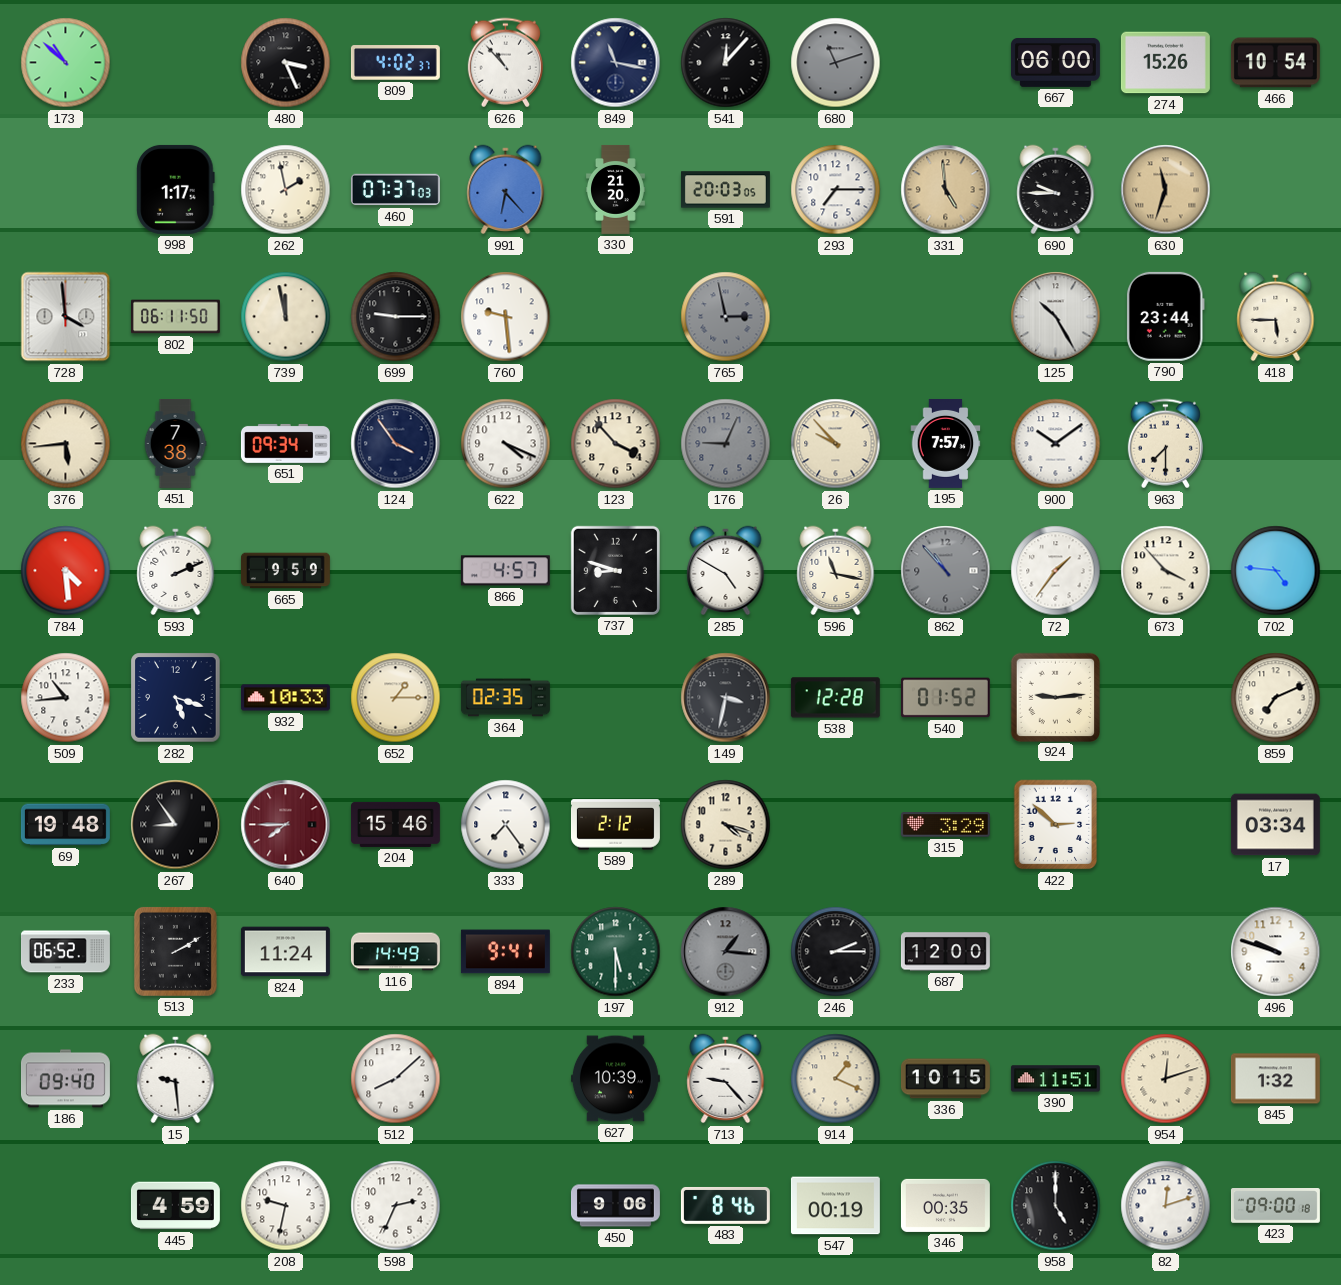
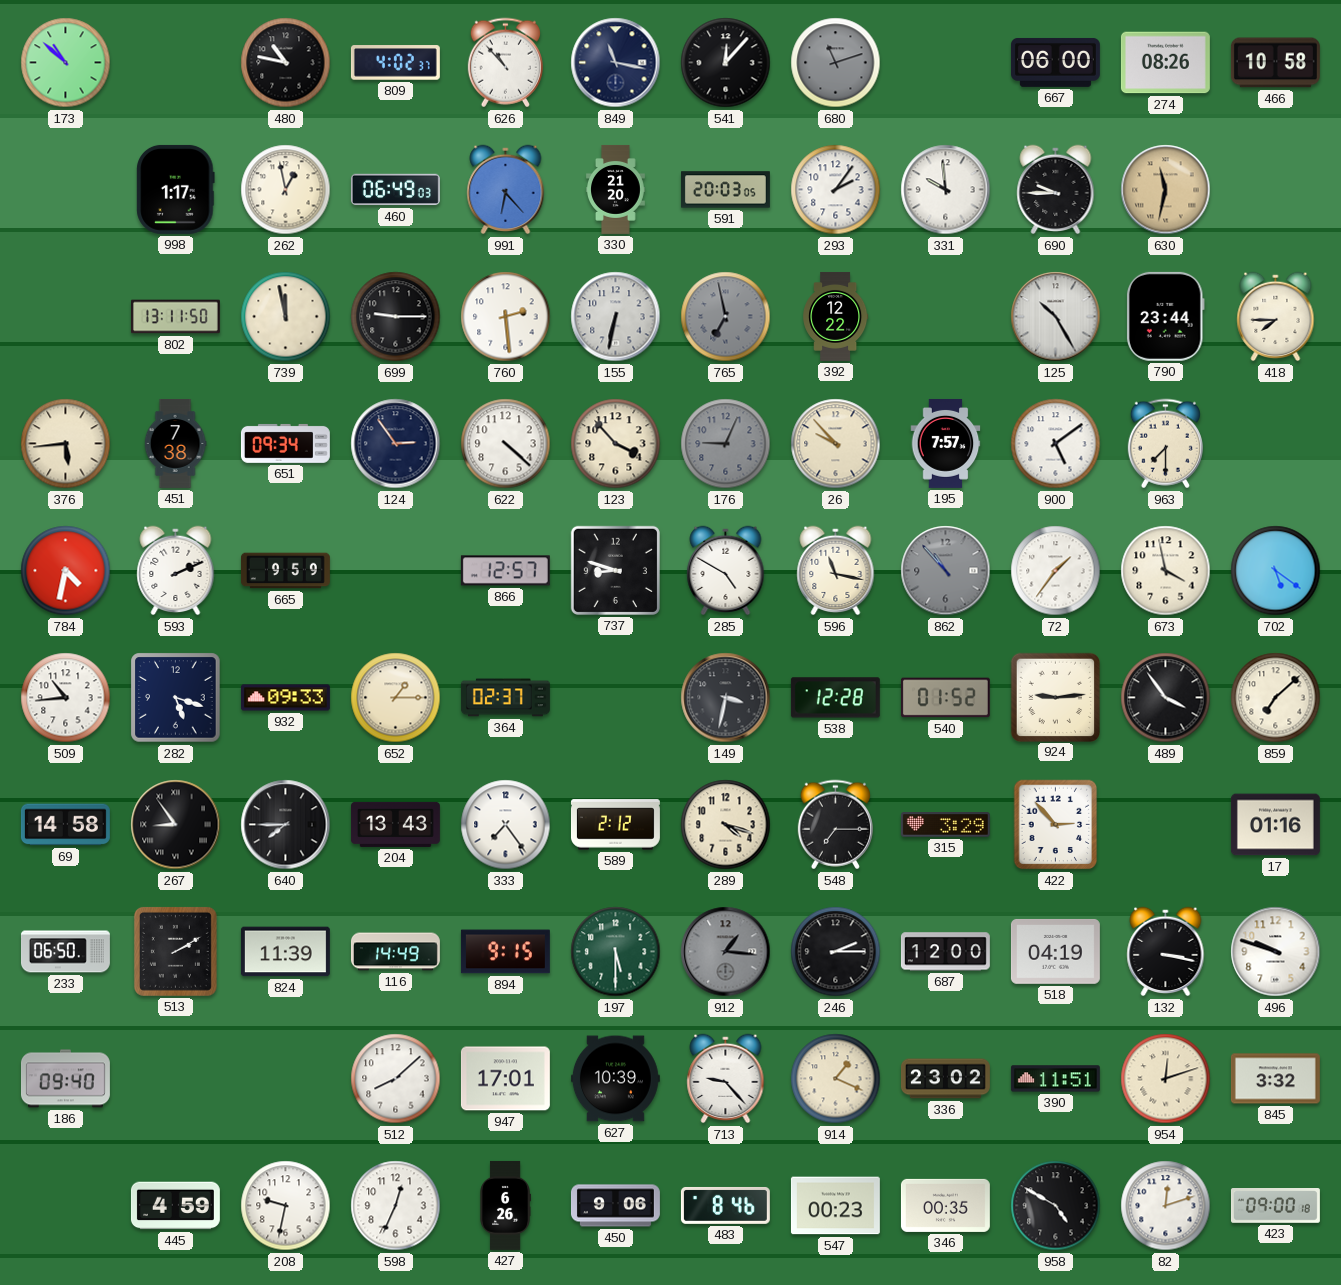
480: 3:26 -> 10:47 (286, 63)
274: 15:26 -> 08:26 (1165, 63)
466: 10:54 -> 10:58 (1275, 63)
262: 1:58 -> 12:58 (286, 190)
460: 07:37 -> 06:49 (395, 190)
293: 7:15 -> 2:06 (836, 190)
331: 4:59 -> 9:59 (946, 190)
331 dial: champagne -> white (946, 190)
630: 11:33 -> 11:32 (1166, 190)
728: 3:59 -> none (66, 317)
802: 06:11 -> 13:11 (175, 317)
760: 9:29 -> 2:29 (506, 317)
155: none -> 6:32 (616, 317)
765: 2:58 -> 6:58 (726, 317)
392: none -> 12:22 (836, 316)
418: 5:45 -> 7:45 (1276, 317)
124: 3:54 -> 2:54 (396, 444)
622: 4:19 -> 4:22 (506, 444)
900: 10:09 -> 5:09 (1056, 444)
784: 4:29 -> 4:32 (66, 571)
866: 4:57 -> 12:57 (505, 571)
673: 3:53 -> 3:58 (1166, 571)
702: 4:46 -> 5:21 (1276, 571)
932: 10:33 -> 09:33 (285, 698)
364: 02:35 -> 02:37 (505, 698)
489: none -> 3:54 (1166, 698)
859: 7:11 -> 7:08 (1276, 698)
69: 19:48 -> 14:58 (65, 825)
640 dial: burgundy -> black (286, 825)
204: 15:46 -> 13:43 (395, 824)
548: none -> 7:15 (835, 825)
422: 2:52 -> 2:53 (1056, 825)
17: 03:34 -> 01:16 (1275, 825)
233: 06:52 -> 06:50 (65, 952)
824: 11:24 -> 11:39 (285, 952)
894: 9:41 -> 9:15 (505, 952)
518: none -> 04:19 (1055, 951)
132: none -> 3:17 (1166, 952)
15: 9:29 -> none (176, 1079)
947: none -> 17:01 (505, 1079)
336: 10:15 -> 23:02 (945, 1079)
845: 1:32 -> 3:32 (1275, 1079)
598: 2:34 -> 12:34 (396, 1206)
427: none -> 6:26 (505, 1205)
547: 00:19 -> 00:23 (835, 1206)
958: 5:00 -> 4:50 (1056, 1206)
